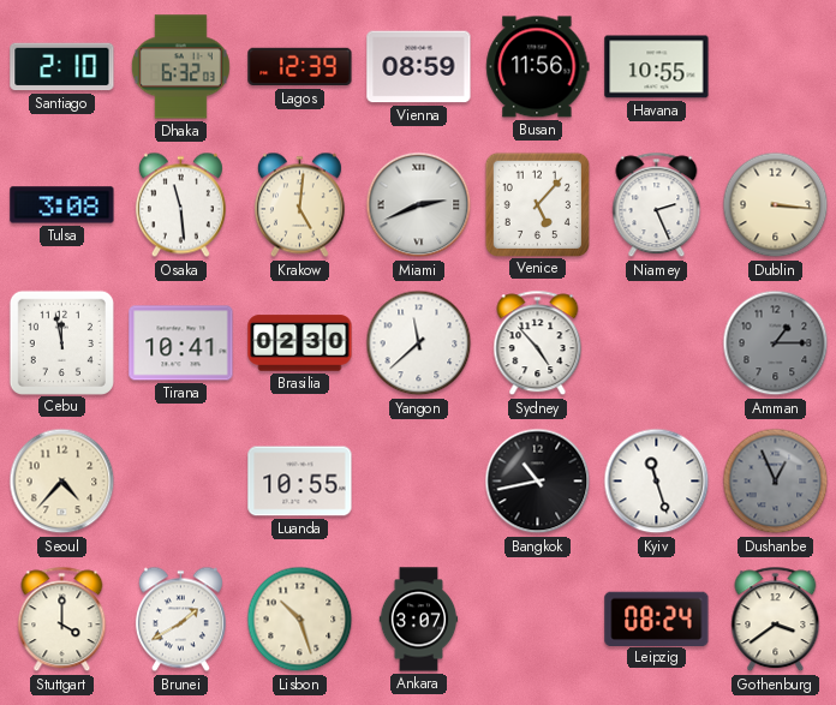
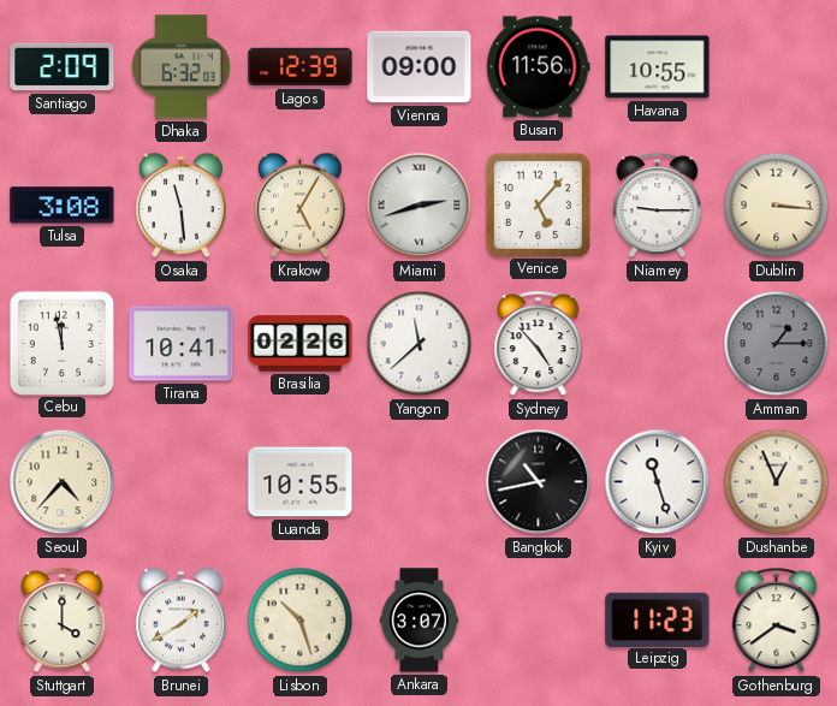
Santiago: 2:10 -> 2:09 (63, 67)
Vienna: 08:59 -> 09:00 (420, 67)
Krakow: 5:01 -> 5:05 (299, 206)
Miami: 2:41 -> 2:42 (420, 206)
Niamey: 2:26 -> 9:15 (658, 206)
Brasilia: 02:30 -> 02:26 (301, 344)
Dushanbe dial: grey -> cream (777, 482)
Leipzig: 08:24 -> 11:23 (658, 619)
